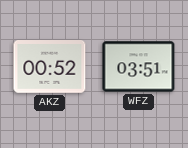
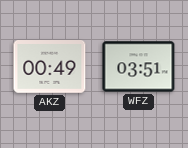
AKZ: 00:52 -> 00:49 (50, 67)
